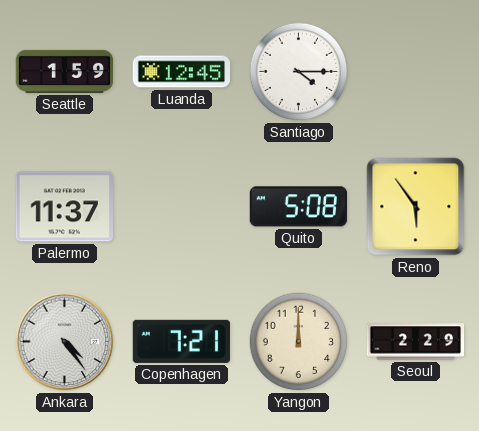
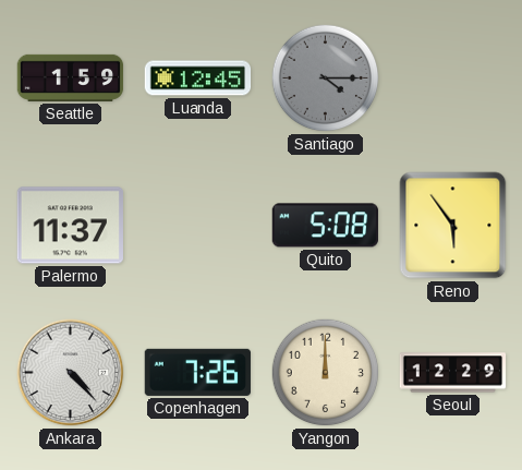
Santiago dial: white -> grey (326, 79)
Ankara: 4:24 -> 4:23 (71, 373)
Copenhagen: 7:21 -> 7:26 (197, 372)
Seoul: 2:29 -> 12:29 (453, 373)
